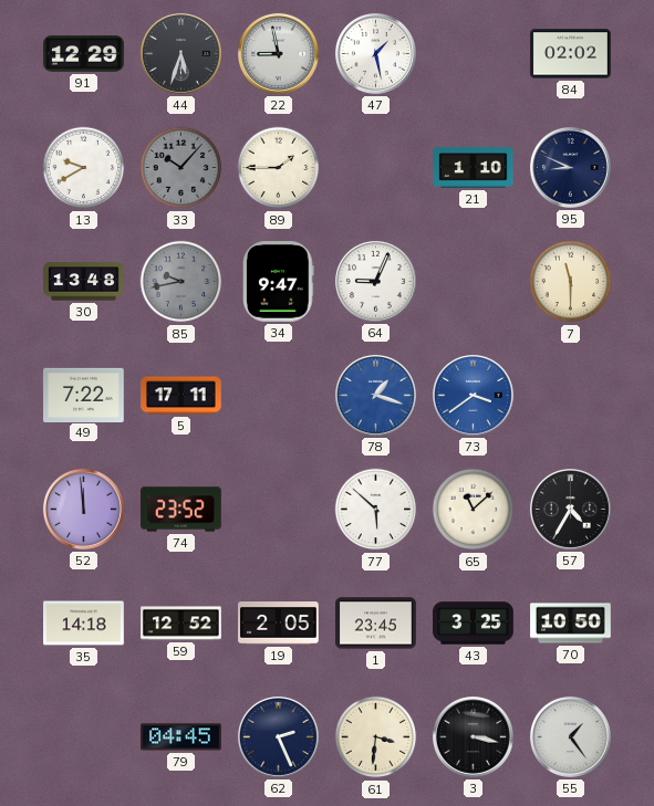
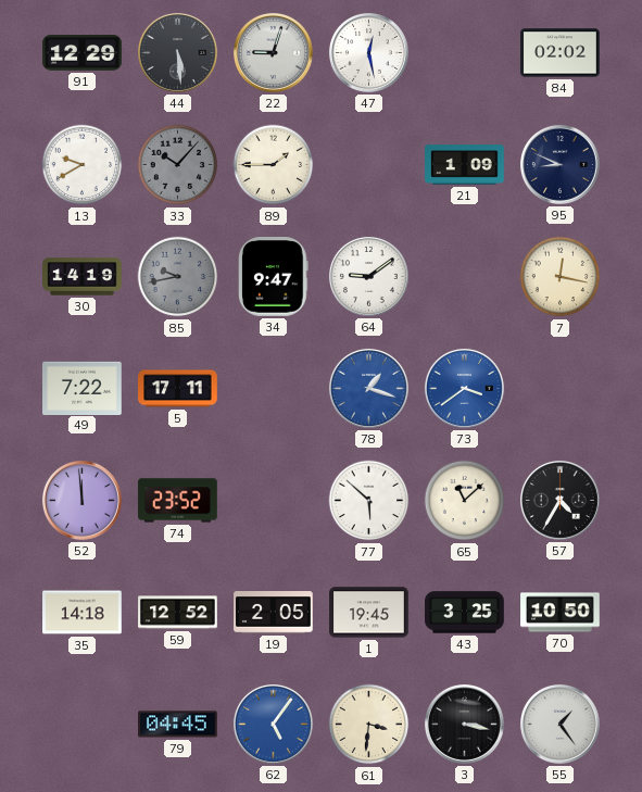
44: 5:33 -> 5:29 (177, 52)
22: 8:58 -> 9:03 (273, 52)
47: 1:28 -> 12:28 (368, 52)
21: 1:10 -> 1:09 (465, 165)
30: 13:48 -> 14:19 (83, 277)
64: 9:04 -> 9:09 (368, 276)
7: 11:30 -> 12:17 (561, 277)
1: 23:45 -> 19:45 (369, 613)
62: 2:26 -> 5:06 (273, 724)
62 dial: navy -> blue (273, 724)
